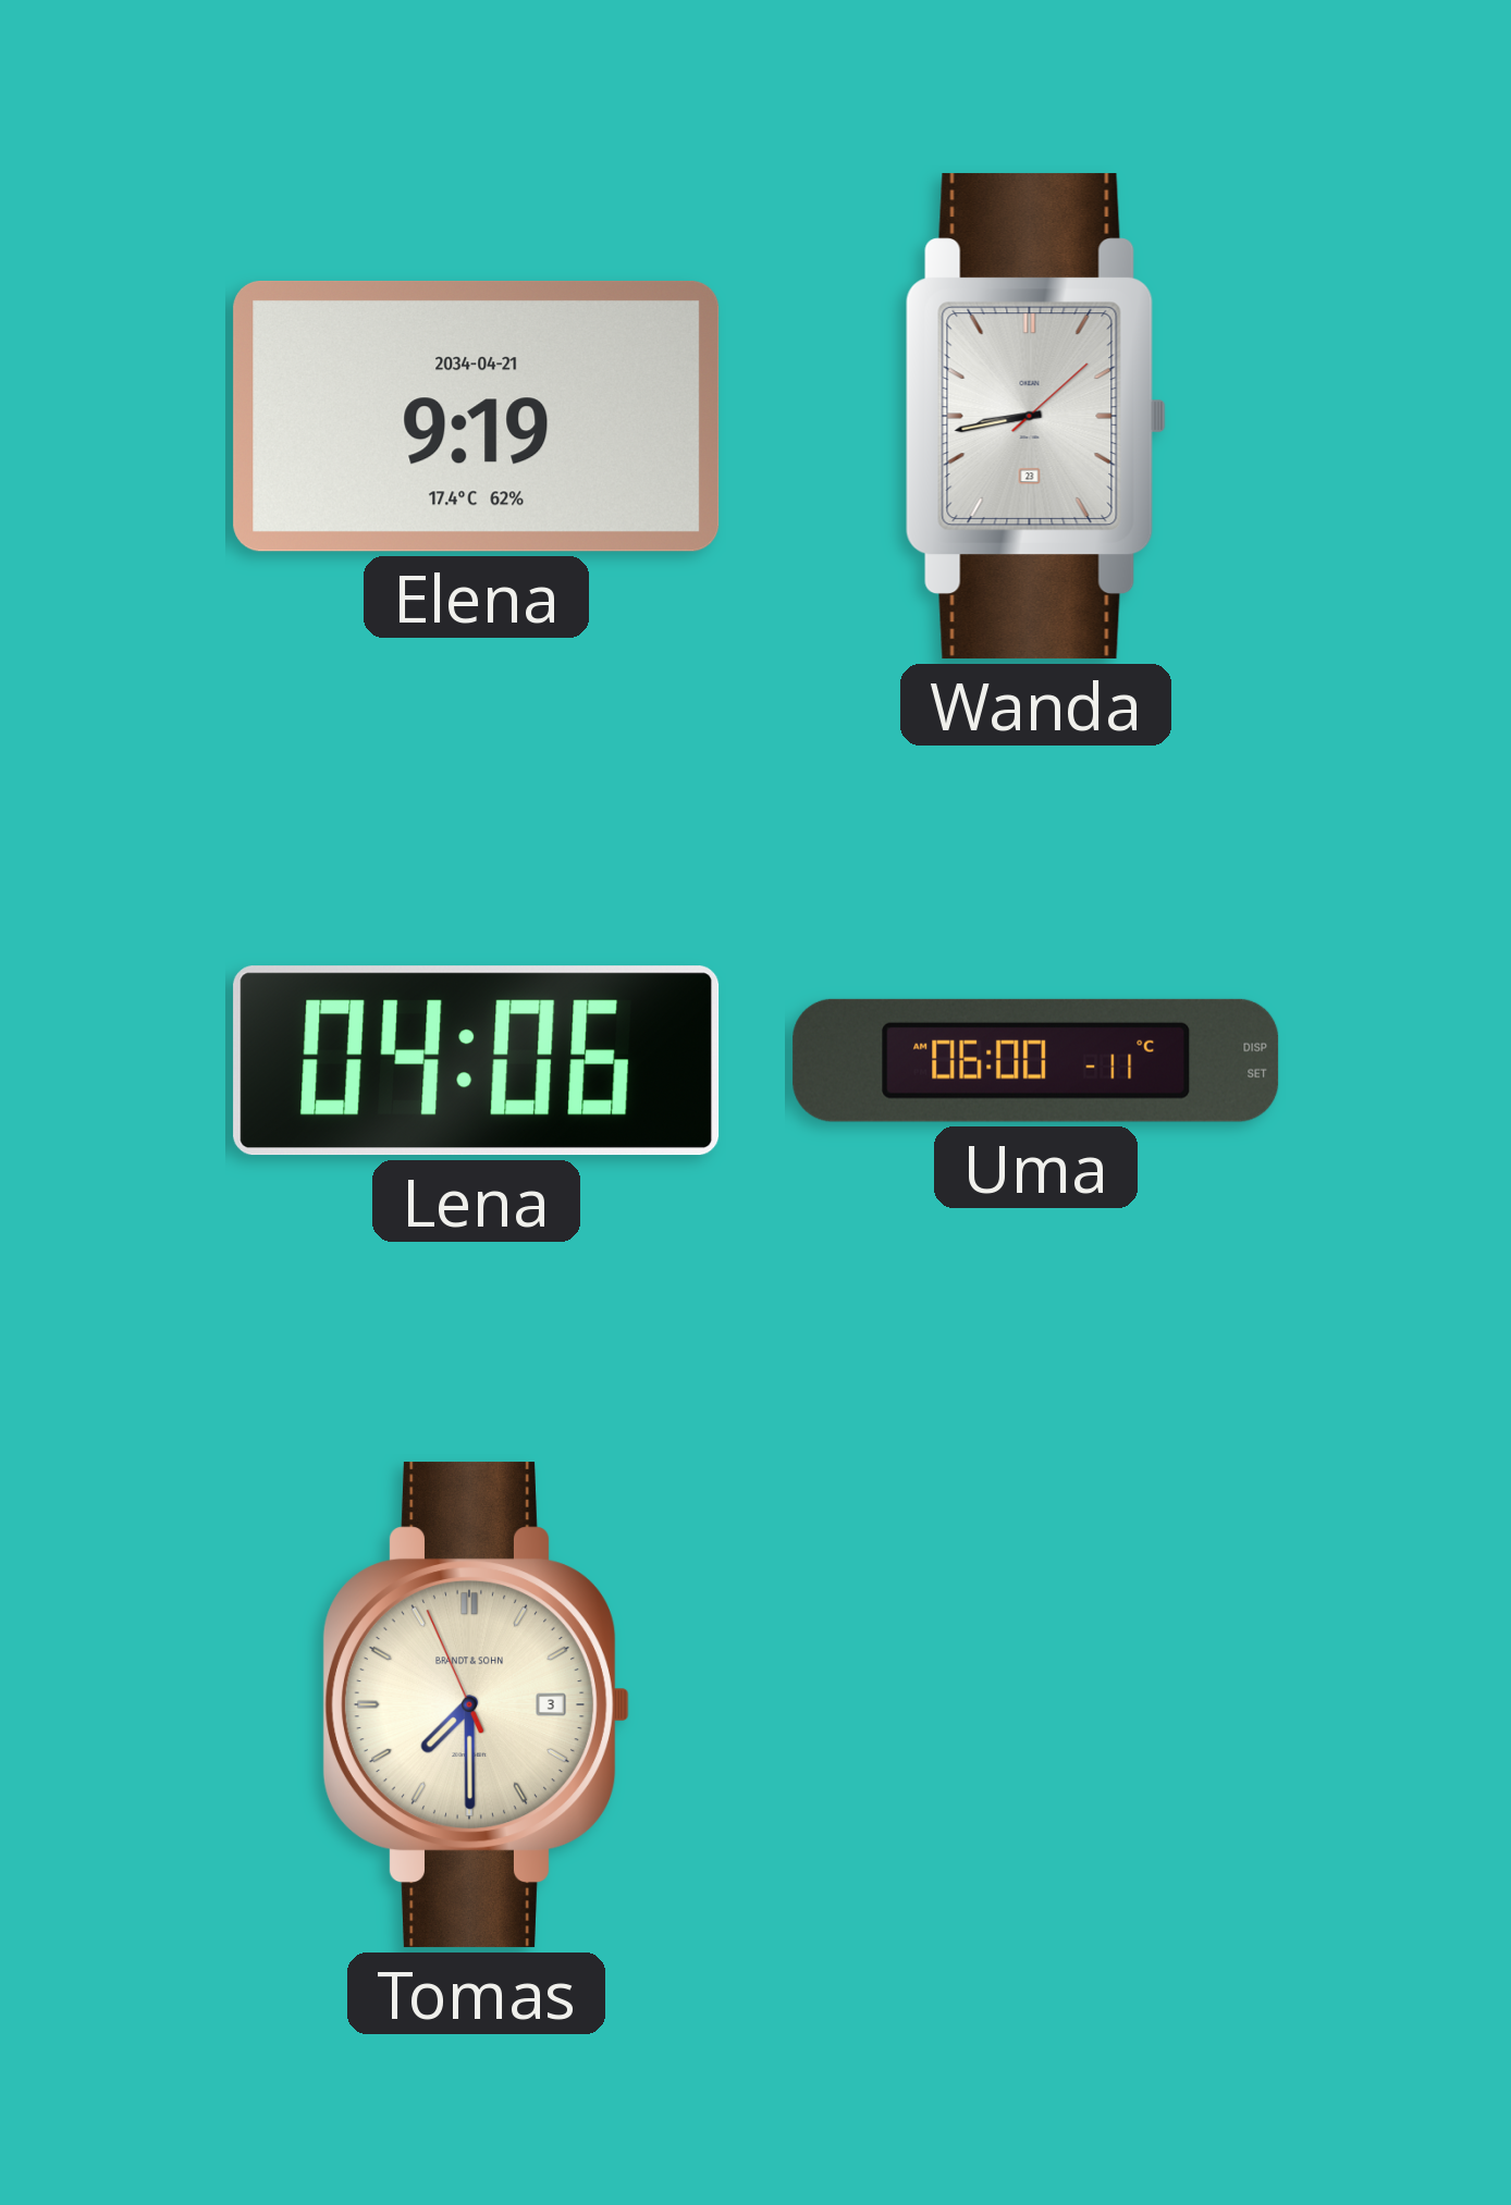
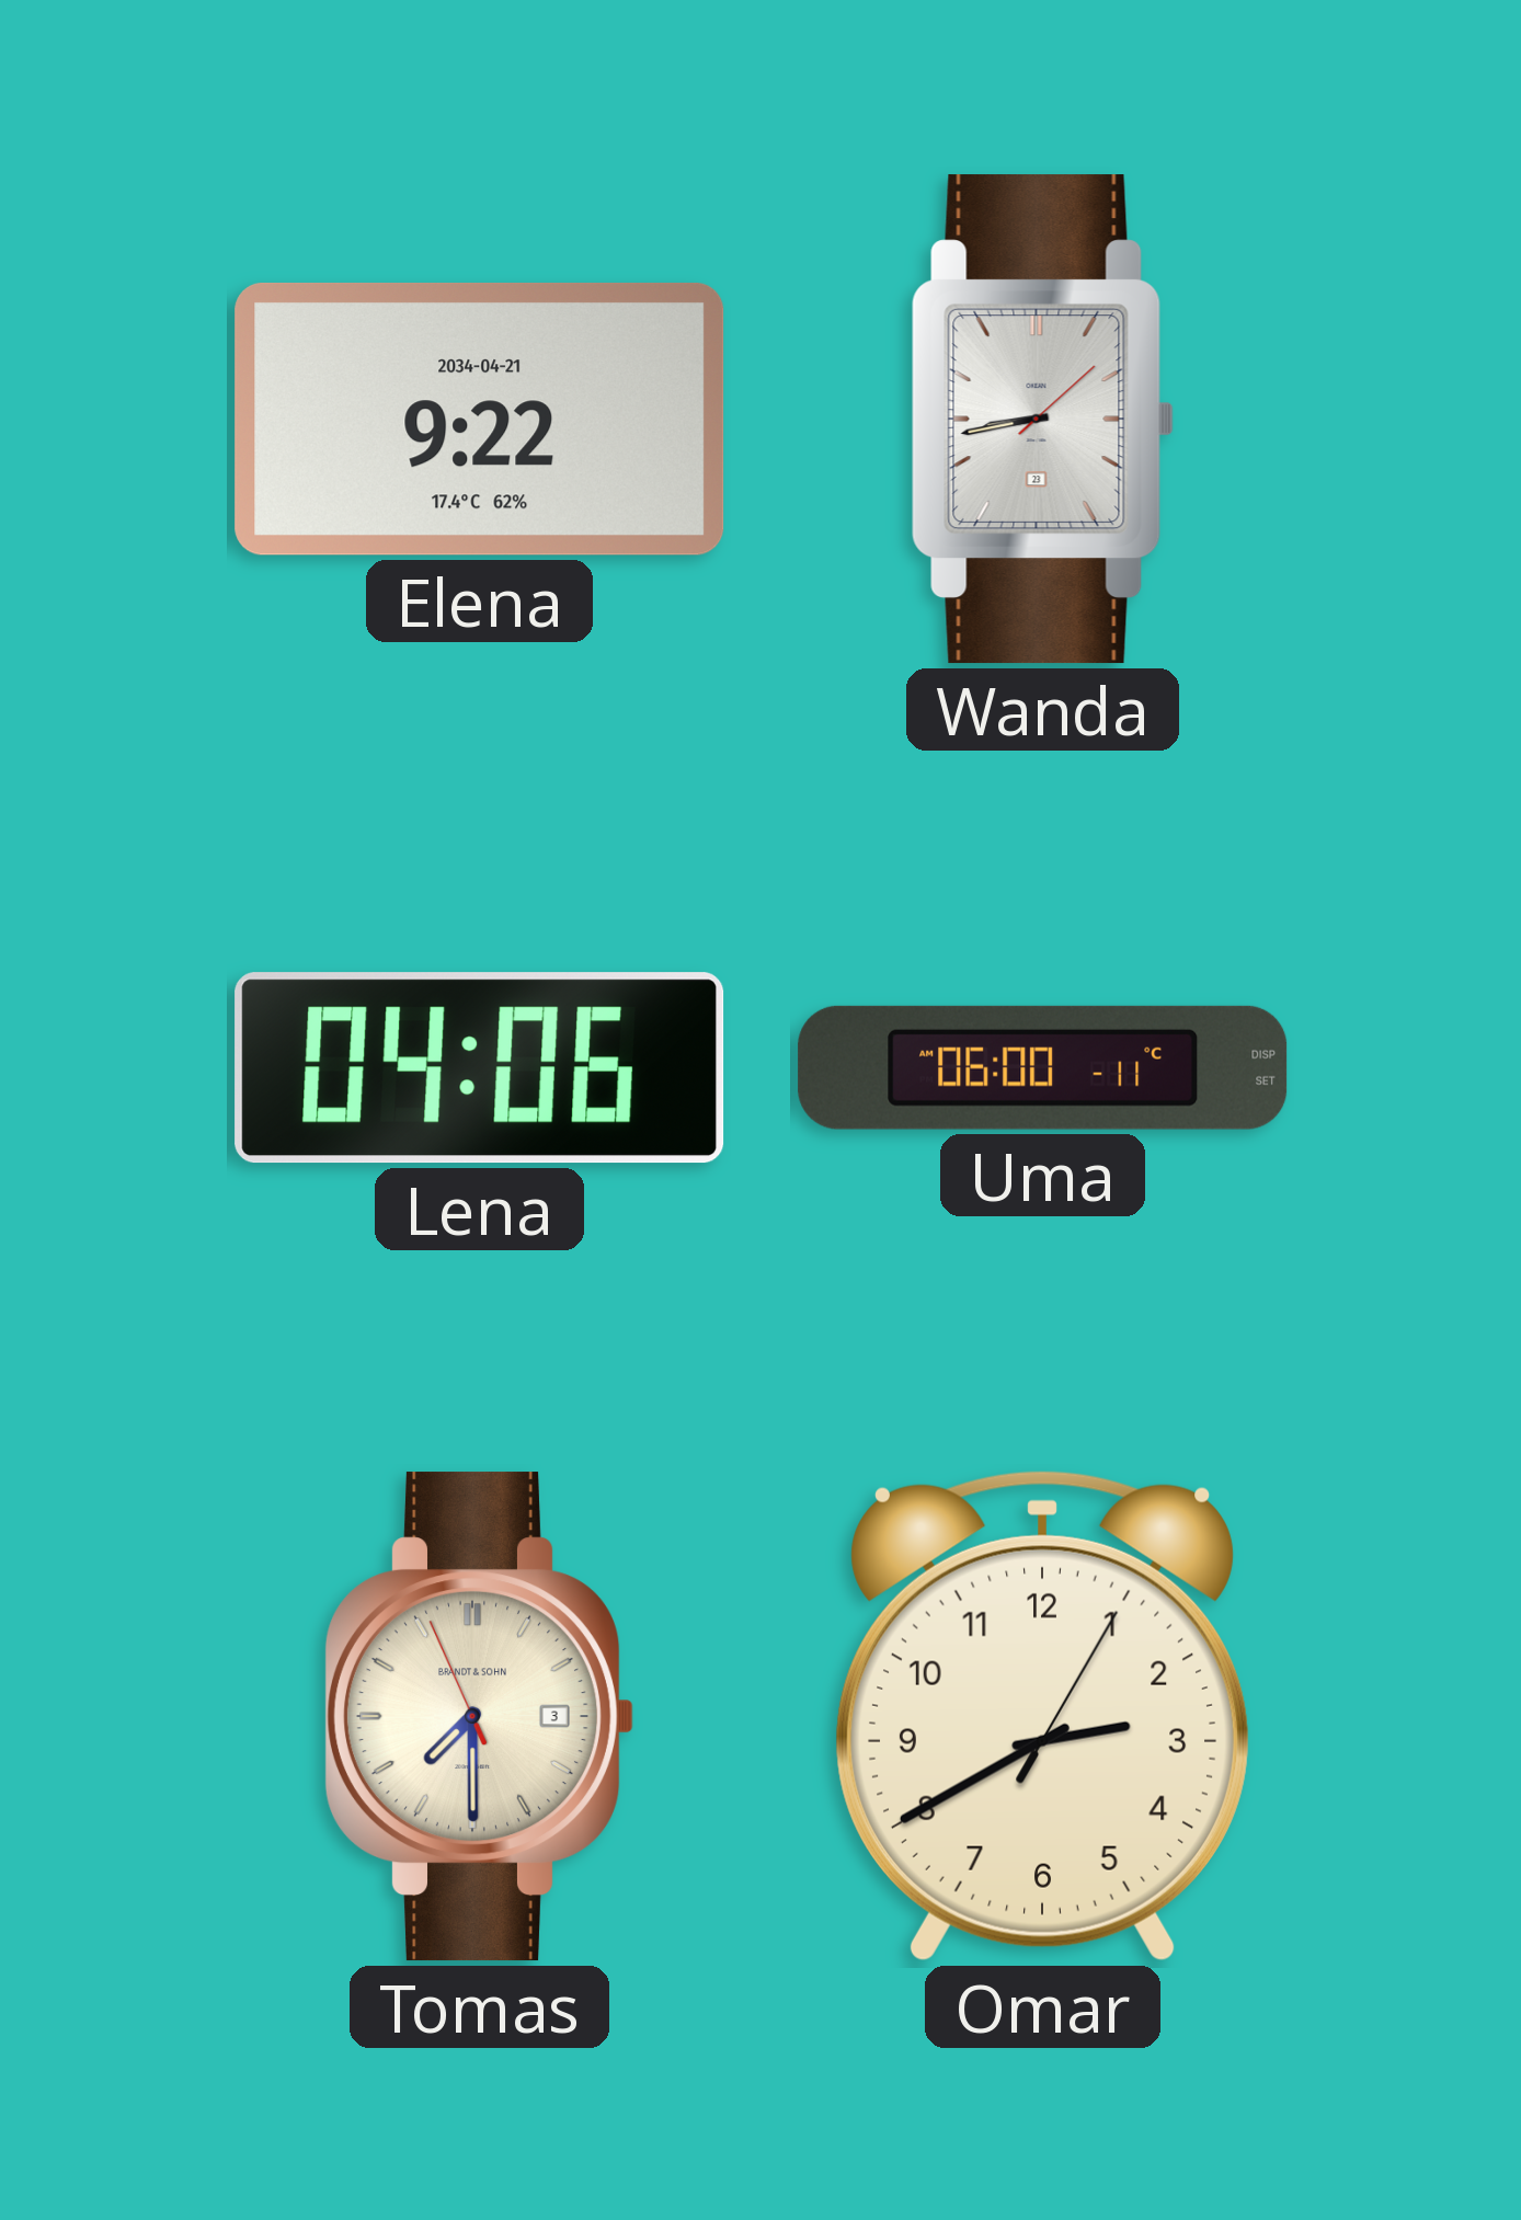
Elena: 9:19 -> 9:22 (480, 419)
Omar: none -> 2:40 (1042, 1717)
